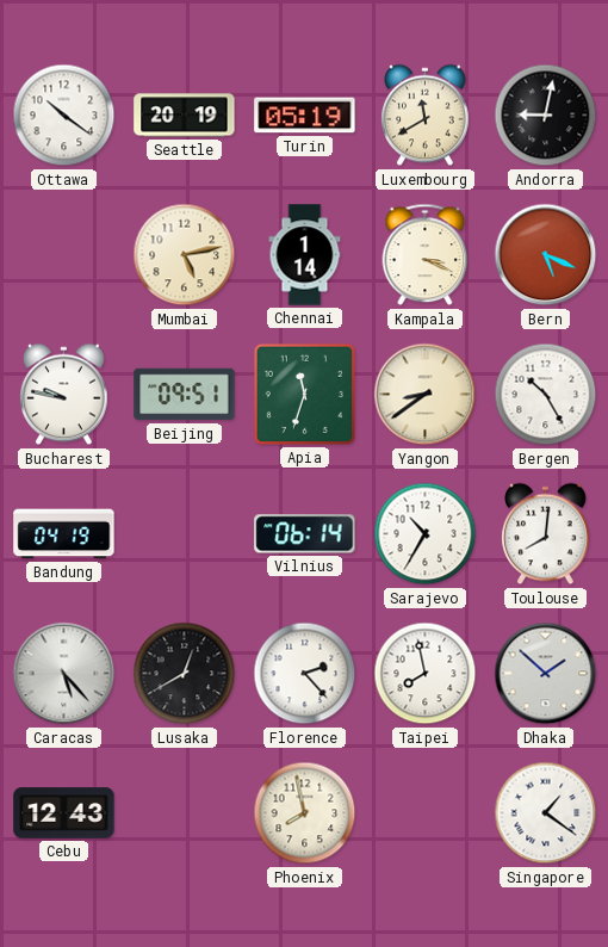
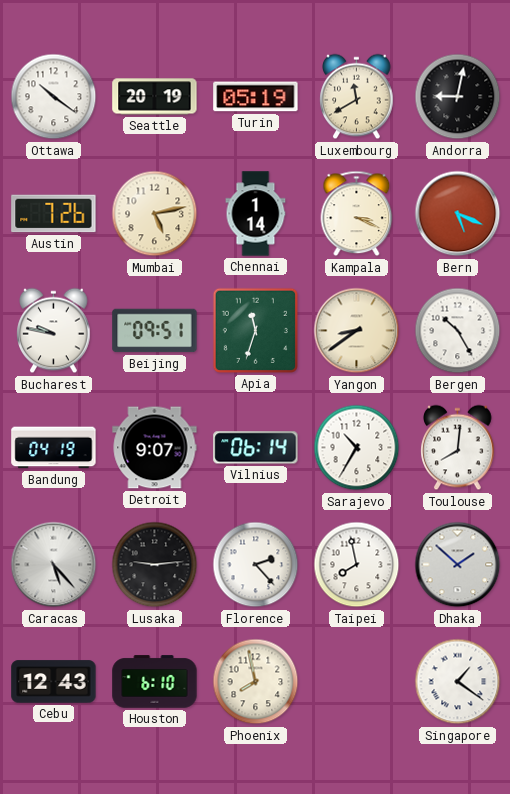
Austin: none -> 7:26 (54, 214)
Detroit: none -> 9:07 (155, 448)
Lusaka: 12:40 -> 9:14 (155, 565)
Houston: none -> 6:10 (155, 682)
